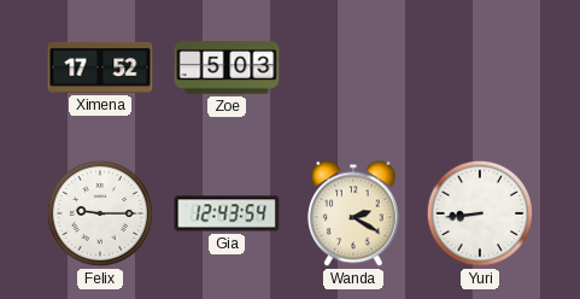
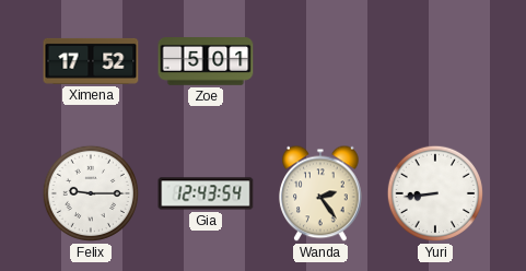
Zoe: 5:03 -> 5:01 (206, 62)
Wanda: 2:20 -> 2:24 (320, 193)
